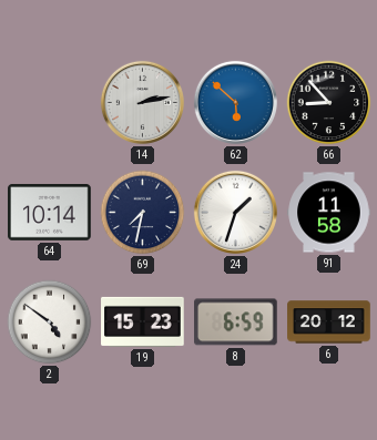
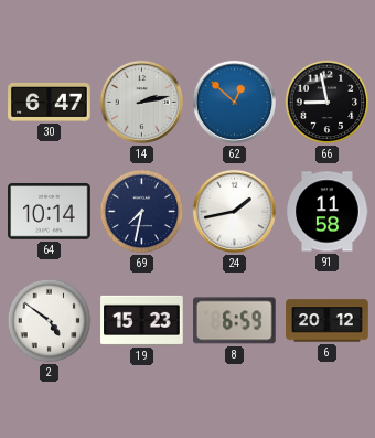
30: none -> 6:47 (50, 102)
62: 5:52 -> 12:52 (234, 102)
66: 8:53 -> 8:58 (328, 103)
24: 1:33 -> 1:43 (234, 211)
